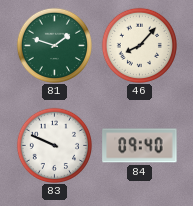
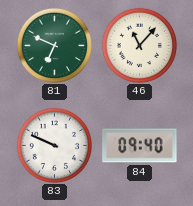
81: 1:48 -> 6:49 (54, 45)
46: 8:07 -> 11:07 (139, 45)
